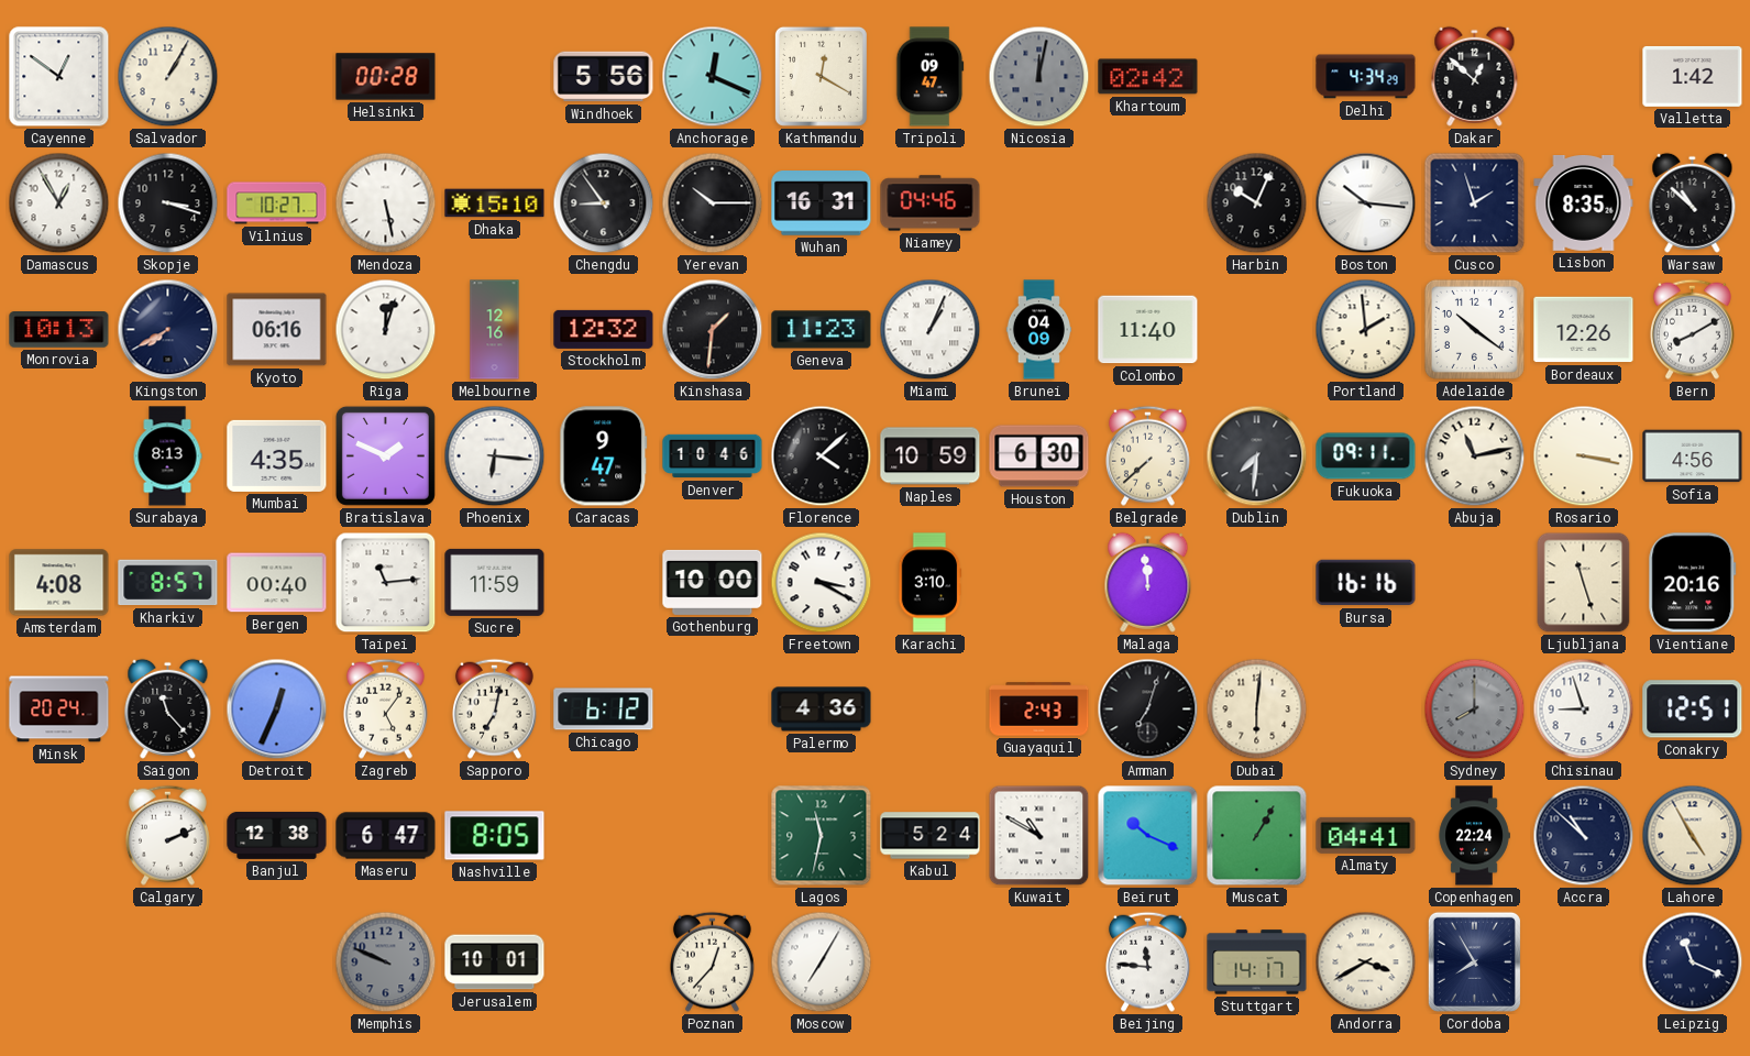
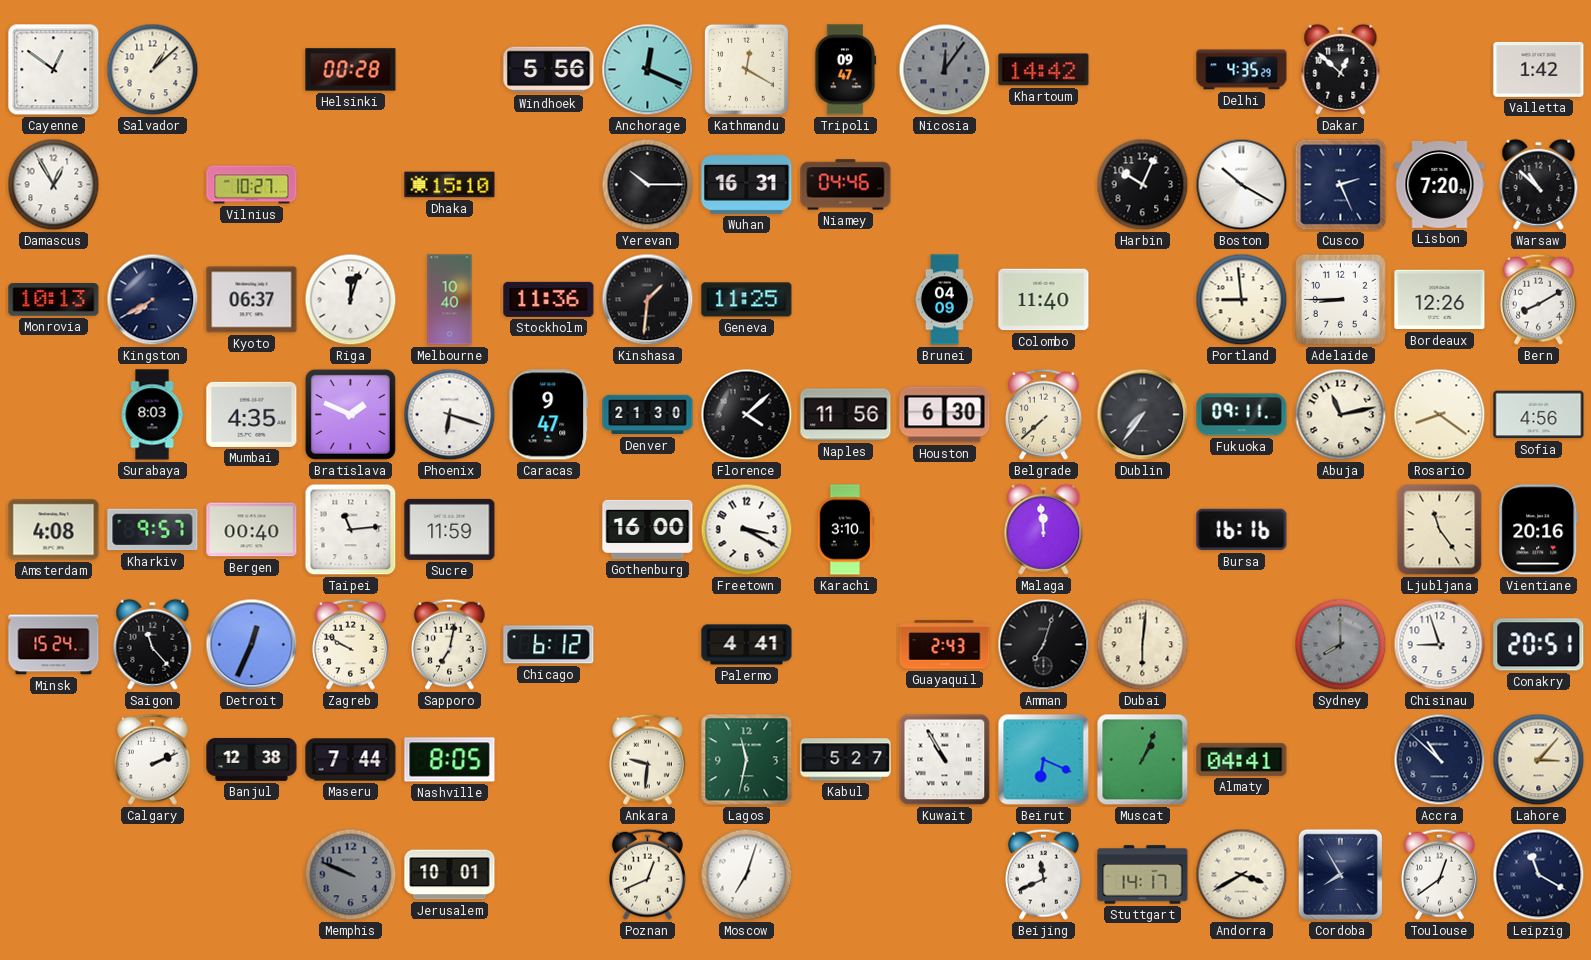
Salvador: 1:05 -> 1:08 (153, 70)
Nicosia: 12:02 -> 12:06 (945, 70)
Khartoum: 02:42 -> 14:42 (1044, 70)
Delhi: 4:34 -> 4:35 (1242, 70)
Skopje: 3:18 -> none (168, 204)
Mendoza: 5:28 -> none (386, 204)
Chengdu: 8:54 -> none (604, 204)
Boston: 10:16 -> 10:20 (1242, 185)
Cusco: 1:57 -> 2:26 (1341, 185)
Lisbon: 8:35 -> 7:20 (1440, 185)
Kyoto: 06:16 -> 06:37 (252, 300)
Melbourne: 12:16 -> 10:40 (450, 300)
Stockholm: 12:32 -> 11:36 (549, 299)
Geneva: 11:23 -> 11:25 (747, 300)
Miami: 1:04 -> none (931, 330)
Portland: 1:59 -> 8:59 (1242, 300)
Adelaide: 10:21 -> 8:45 (1340, 299)
Surabaya: 8:13 -> 8:03 (152, 415)
Phoenix: 6:16 -> 6:18 (450, 415)
Denver: 10:46 -> 21:30 (648, 415)
Naples: 10:59 -> 11:56 (846, 415)
Dublin: 7:31 -> 7:36 (1143, 415)
Rosario: 3:17 -> 8:21 (1440, 415)
Kharkiv: 8:57 -> 9:57 (153, 530)
Gothenburg: 10:00 -> 16:00 (648, 529)
Ljubljana: 11:27 -> 11:24 (1440, 530)
Minsk: 20:24 -> 15:24 (54, 645)
Zagreb: 5:06 -> 9:50 (350, 644)
Palermo: 4:36 -> 4:41 (747, 645)
Conakry: 12:51 -> 20:51 (1539, 645)
Maseru: 6:47 -> 7:44 (351, 760)
Ankara: none -> 9:31 (647, 759)
Kabul: 5:24 -> 5:27 (846, 760)
Kuwait: 10:50 -> 10:55 (945, 760)
Beirut: 10:19 -> 6:19 (1044, 760)
Muscat: 1:05 -> 1:04 (1143, 760)
Copenhagen: 22:24 -> none (1474, 836)
Lahore: 4:55 -> 3:07 (1539, 760)
Poznan: 12:37 -> 12:41 (647, 874)
Moscow: 7:05 -> 7:03 (747, 875)
Beijing: 11:46 -> 11:41 (1043, 874)
Toulouse: none -> 12:39 (1439, 874)
Leipzig: 11:19 -> 11:20 (1539, 875)
